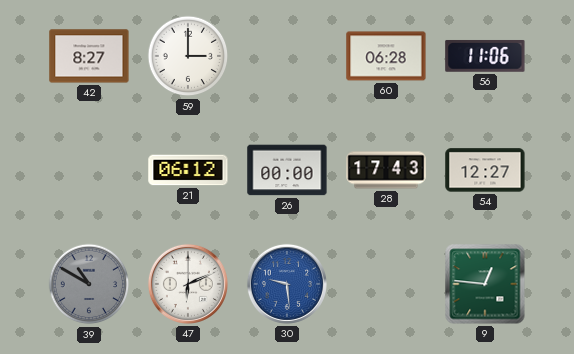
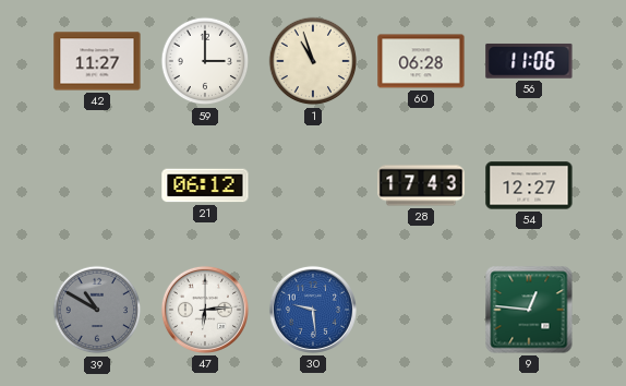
42: 8:27 -> 11:27 (97, 61)
1: none -> 10:57 (313, 61)
26: 00:00 -> none (287, 170)
47: 6:11 -> 6:14 (205, 310)
